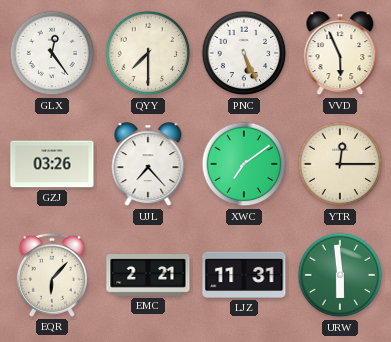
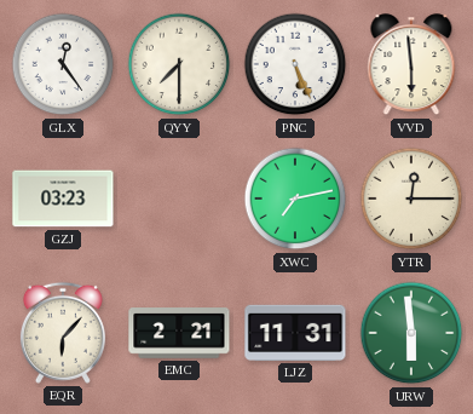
VVD: 5:56 -> 5:59 (411, 65)
GZJ: 03:26 -> 03:23 (63, 199)
UJL: 7:23 -> none (148, 165)
XWC: 7:09 -> 7:13 (295, 199)
